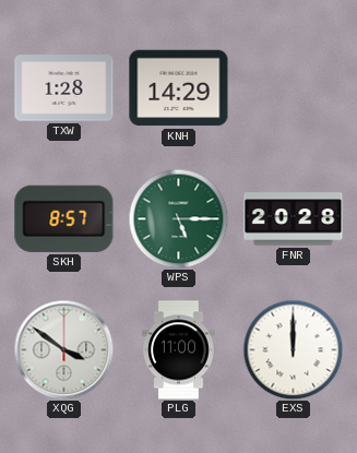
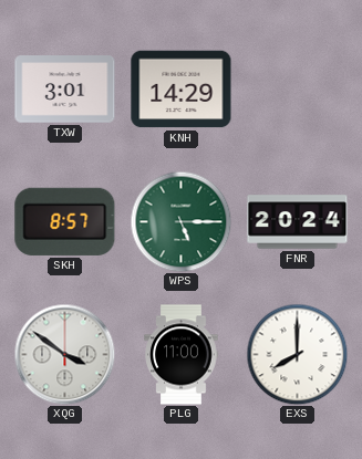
TXW: 1:28 -> 3:01 (65, 90)
FNR: 20:28 -> 20:24 (298, 222)
EXS: 12:00 -> 8:00 (297, 354)
